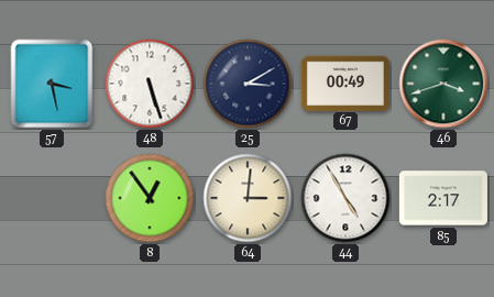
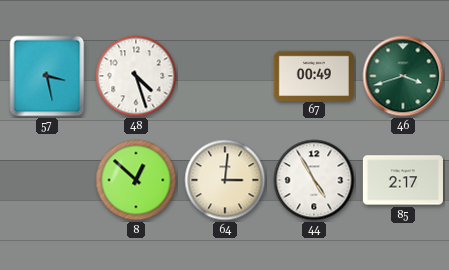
48: 5:27 -> 4:27 (136, 76)
25: 3:10 -> none (248, 84)
8: 12:54 -> 12:52 (136, 180)
